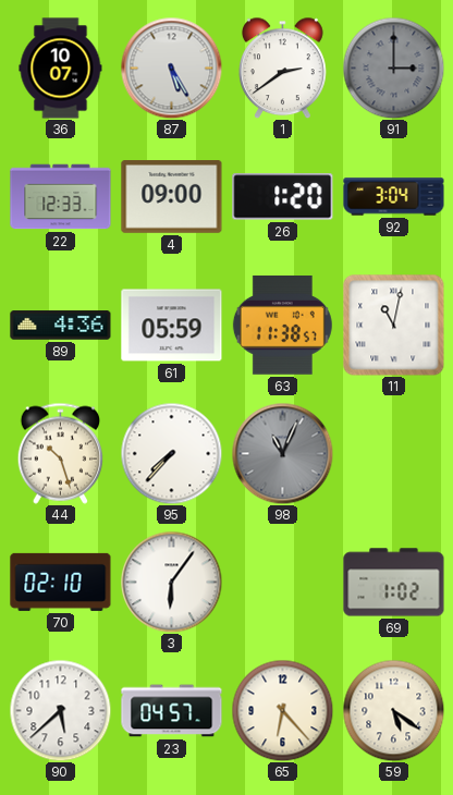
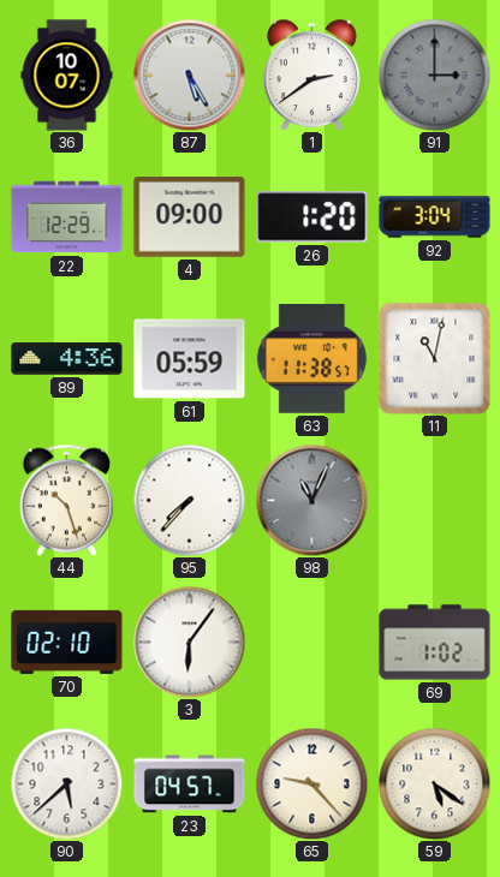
22: 12:33 -> 12:29 (67, 217)
65: 6:23 -> 9:23 (311, 783)
